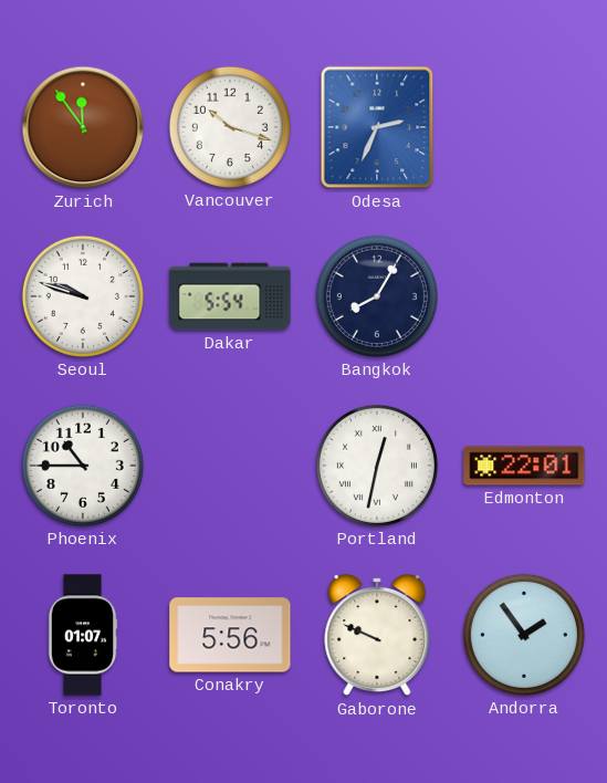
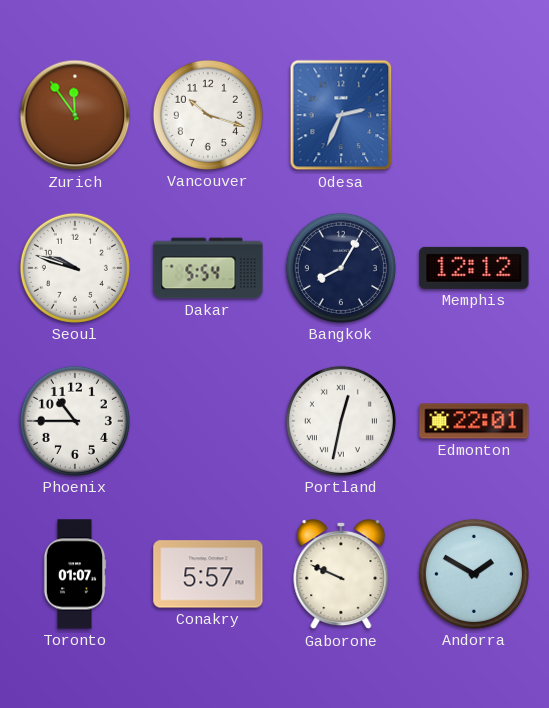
Memphis: none -> 12:12 (474, 268)
Conakry: 5:56 -> 5:57 (208, 574)
Andorra: 1:54 -> 1:50 (474, 574)
